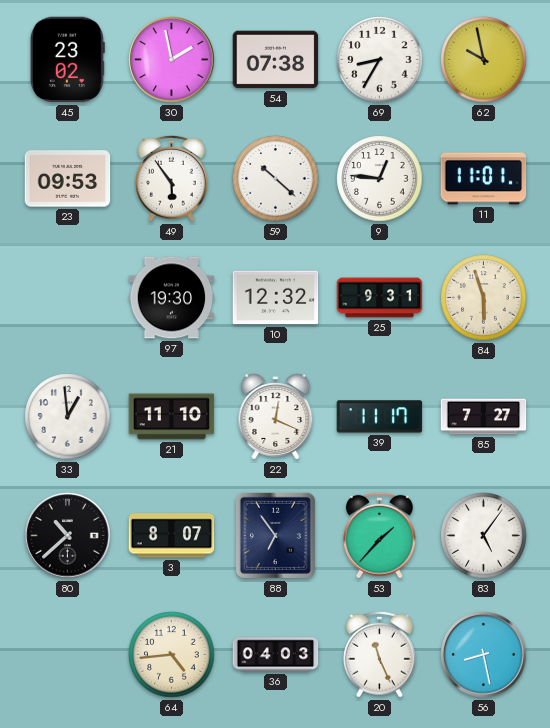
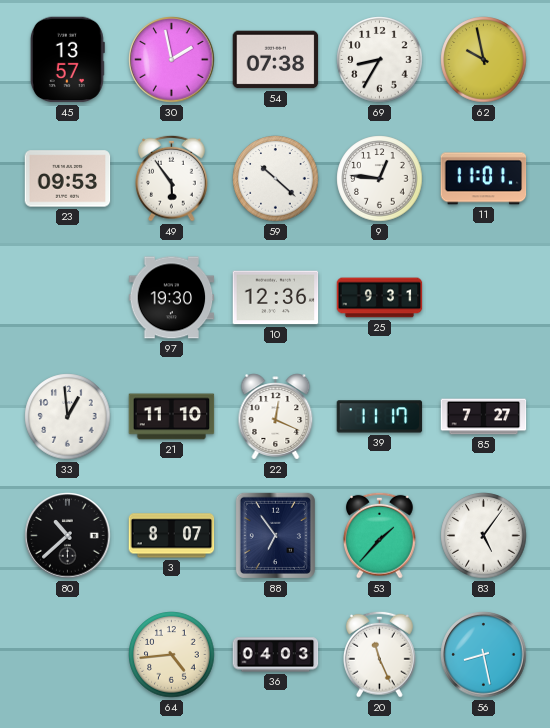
45: 23:02 -> 13:57 (67, 60)
10: 12:32 -> 12:36 (276, 298)
84: 5:57 -> none (484, 298)
